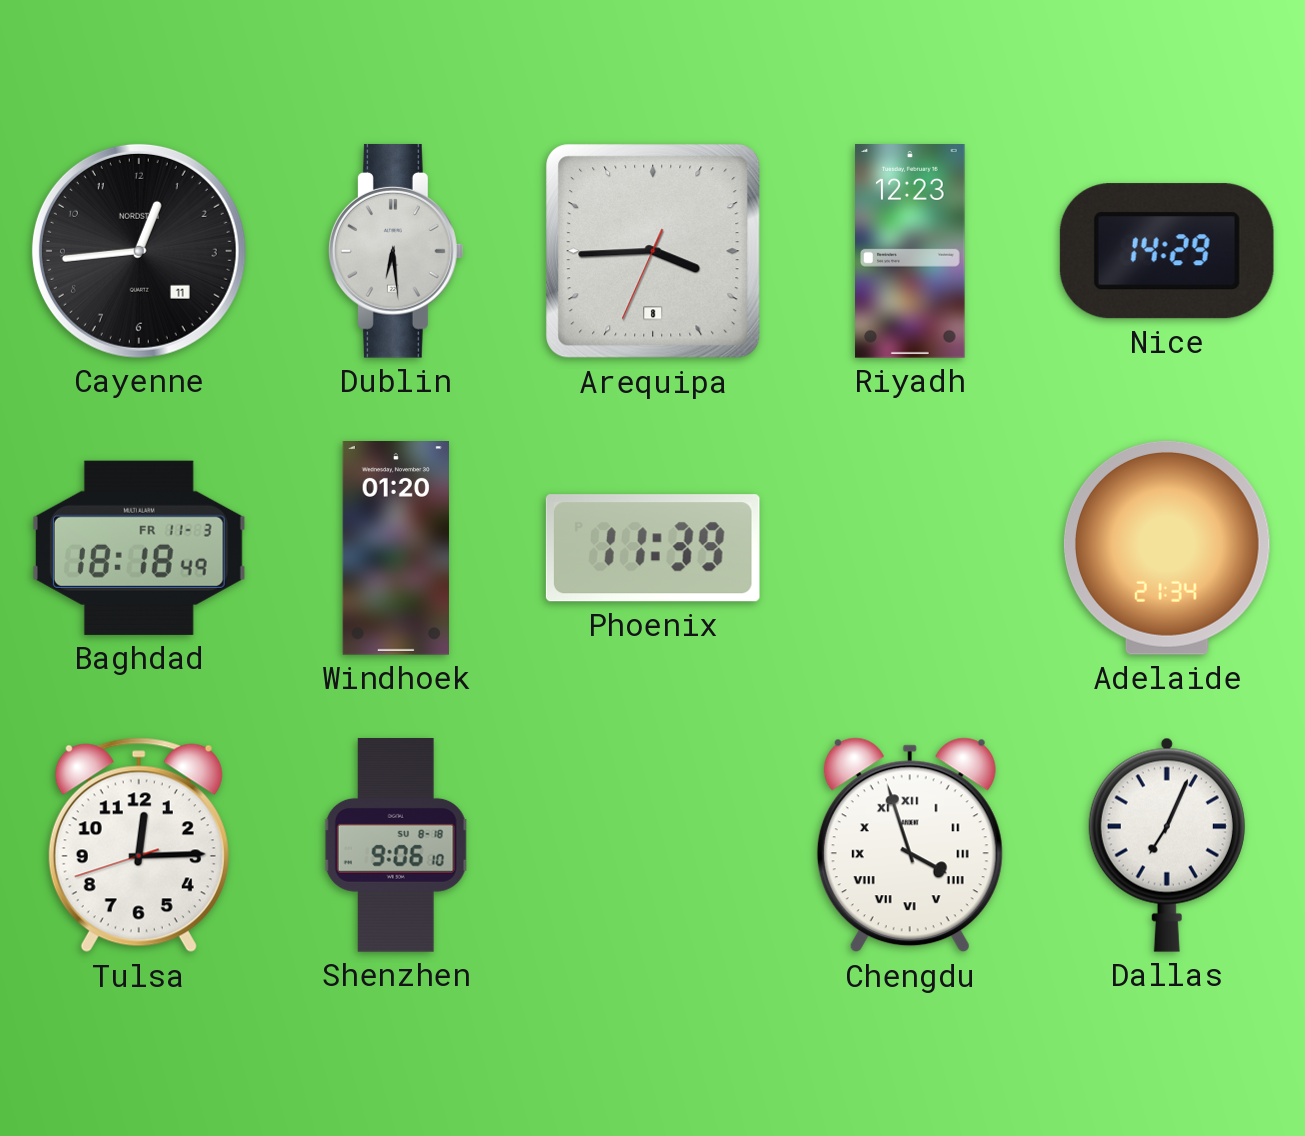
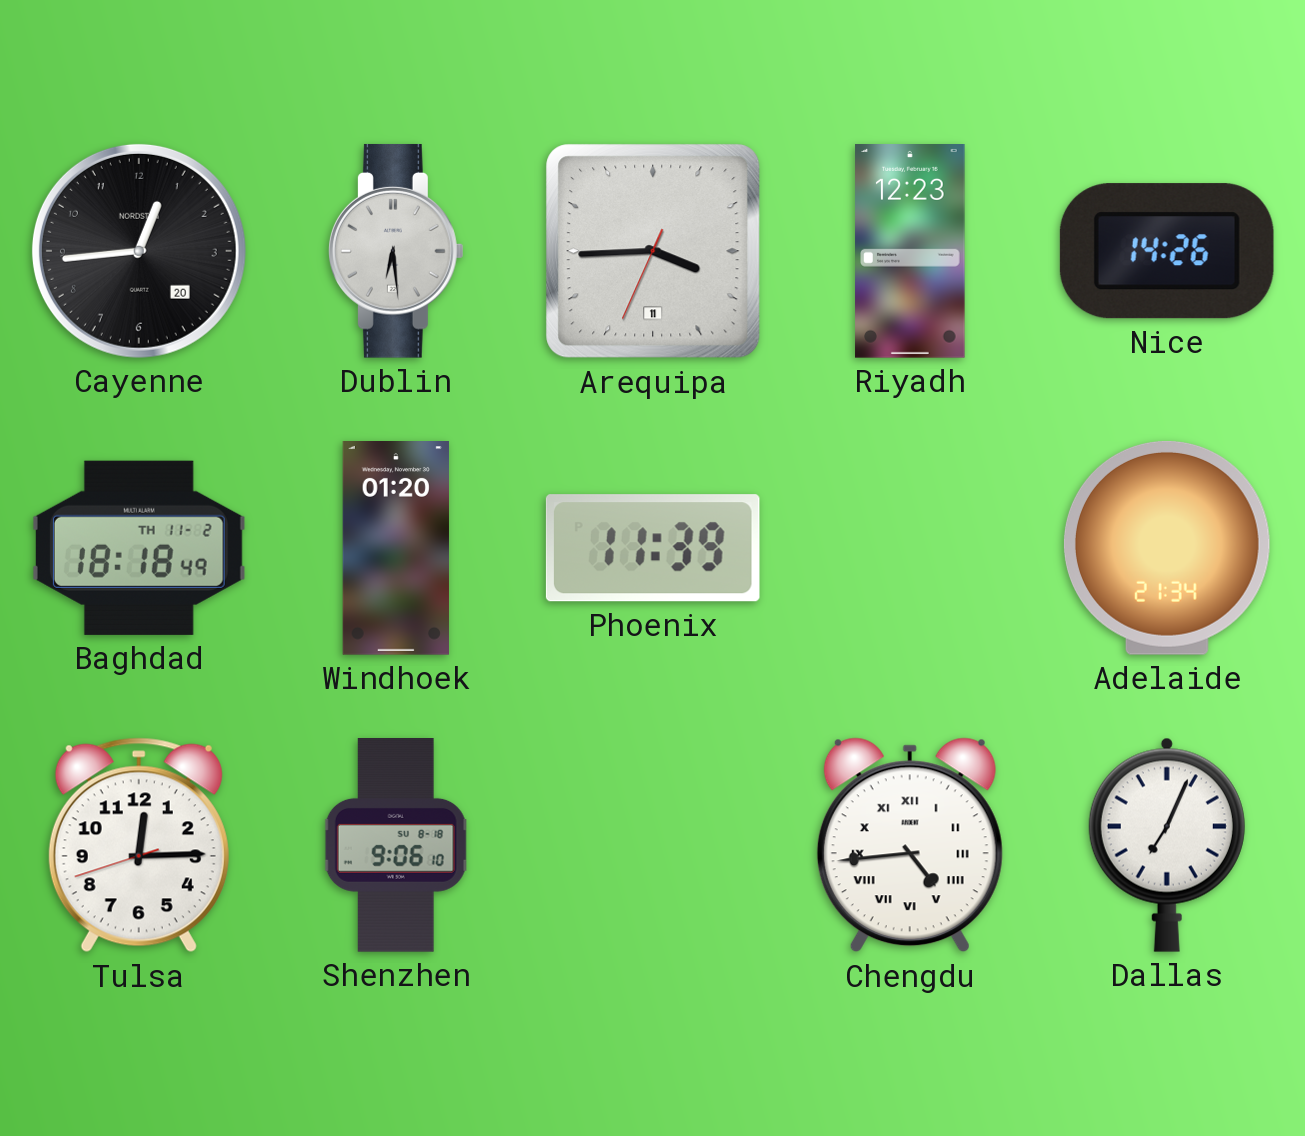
Cayenne date: 11 -> 20 (139, 251)
Arequipa date: 8 -> 11 (653, 251)
Nice: 14:29 -> 14:26 (1167, 251)
Baghdad date: FR 11-3 -> TH 11-2 (139, 548)
Chengdu: 3:57 -> 4:44 (910, 845)
